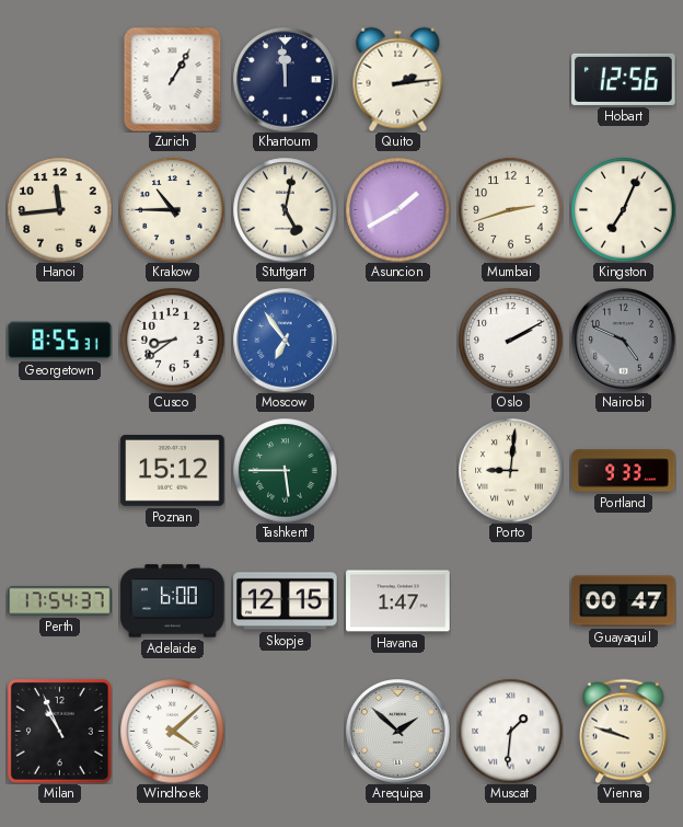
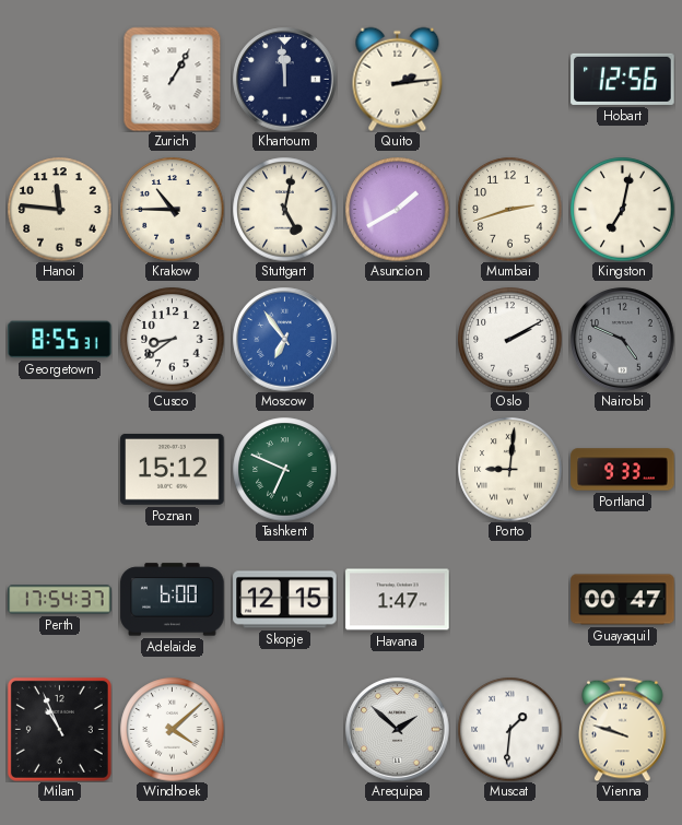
Hanoi: 11:44 -> 11:46 (59, 209)
Kingston: 7:04 -> 7:02 (622, 209)
Tashkent: 5:45 -> 6:49 (284, 469)
